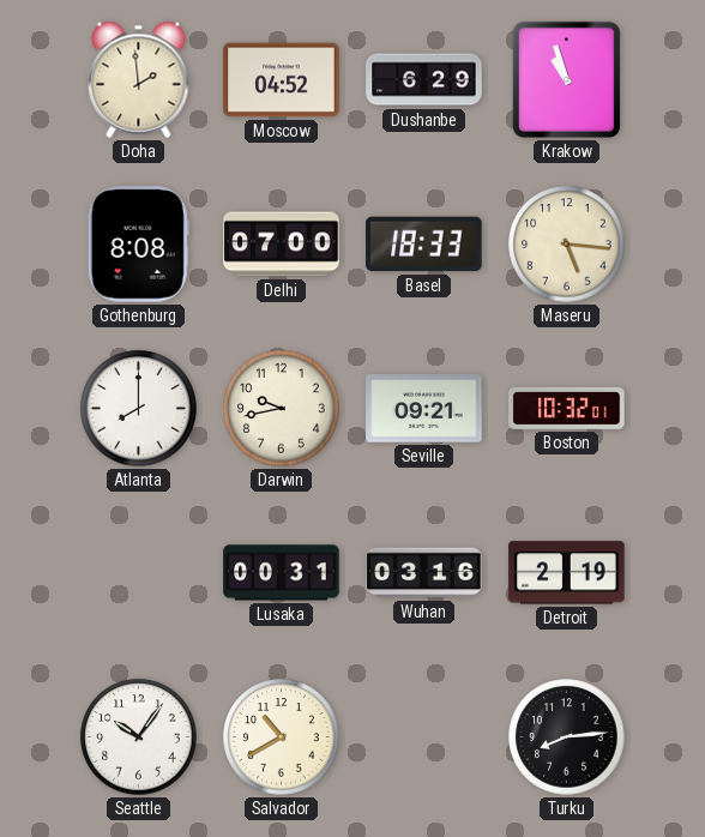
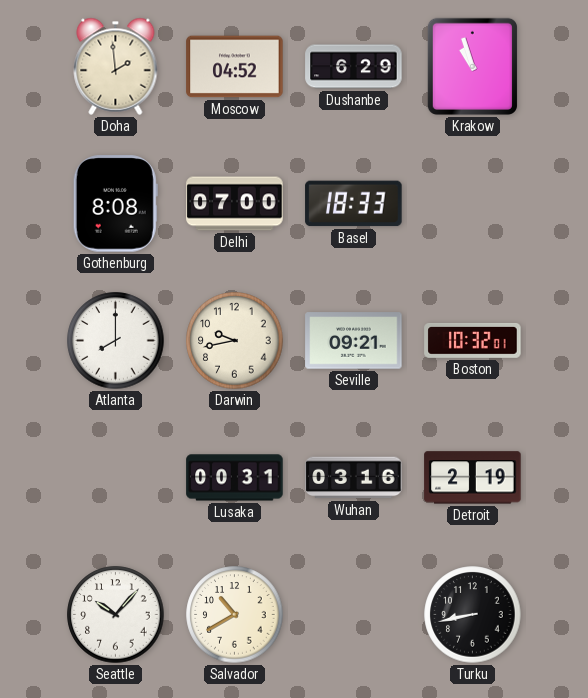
Maseru: 5:16 -> none (567, 245)
Seattle: 10:06 -> 10:07 (116, 615)
Turku: 8:14 -> 8:43 (473, 615)
